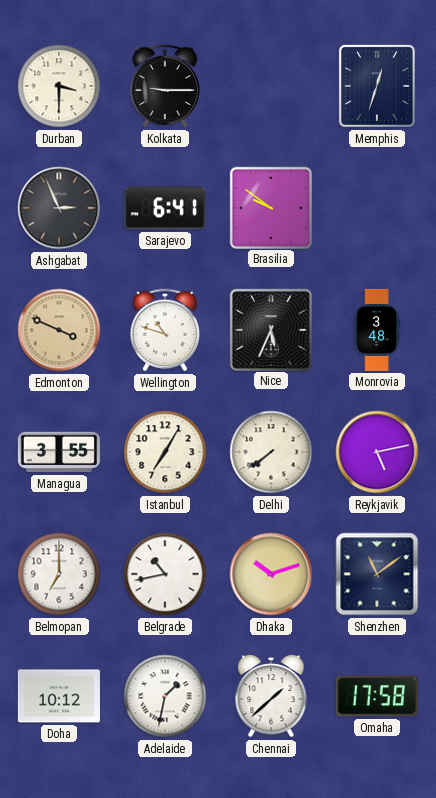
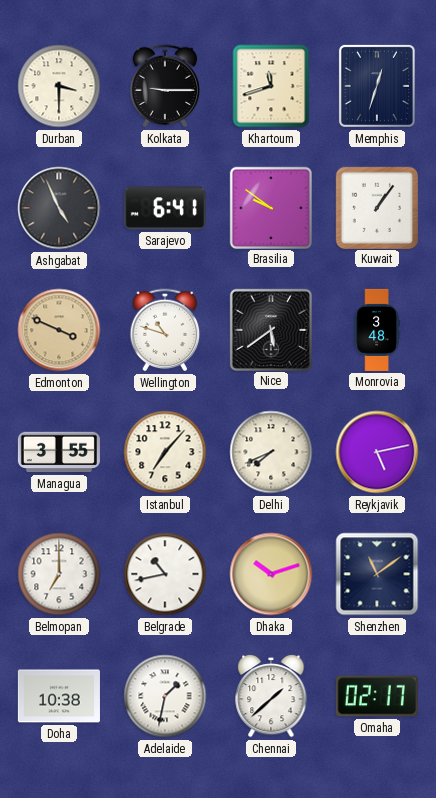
Khartoum: none -> 11:42 (271, 86)
Ashgabat: 2:56 -> 4:56 (59, 208)
Kuwait: none -> 1:06 (376, 207)
Nice: 5:34 -> 5:39 (270, 329)
Istanbul: 7:05 -> 7:07 (165, 452)
Delhi: 7:39 -> 7:41 (271, 452)
Doha: 10:12 -> 10:38 (59, 696)
Omaha: 17:58 -> 02:17 (377, 696)
